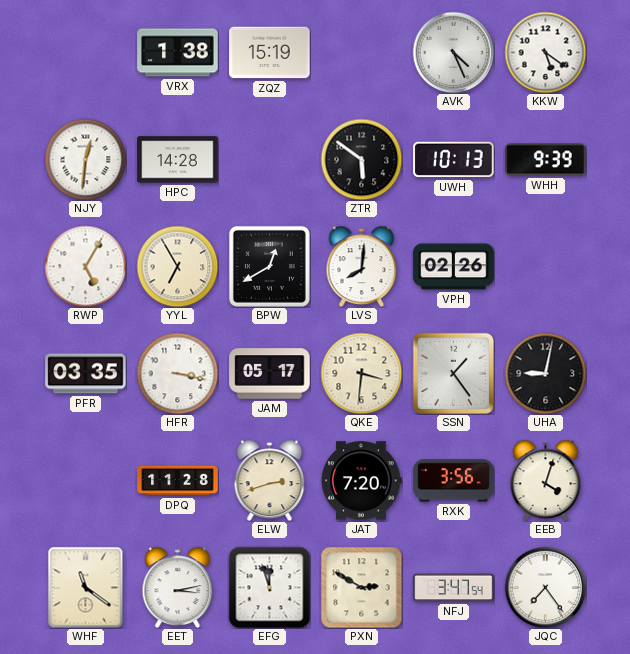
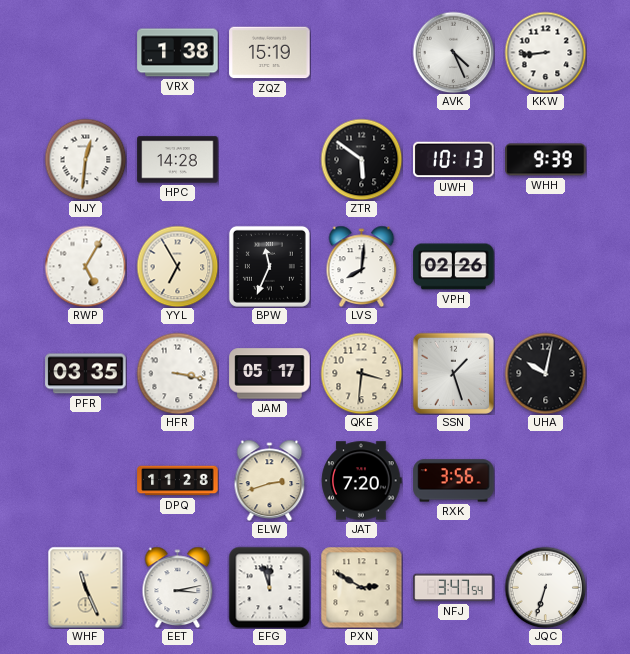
KKW: 5:21 -> 8:44 (545, 52)
BPW: 12:40 -> 11:34 (269, 266)
SSN: 1:24 -> 1:27 (453, 373)
UHA: 9:02 -> 10:02 (545, 373)
EEB: 4:03 -> none (546, 480)
WHF: 11:21 -> 11:26 (86, 587)
JQC: 7:24 -> 6:33 (545, 587)
